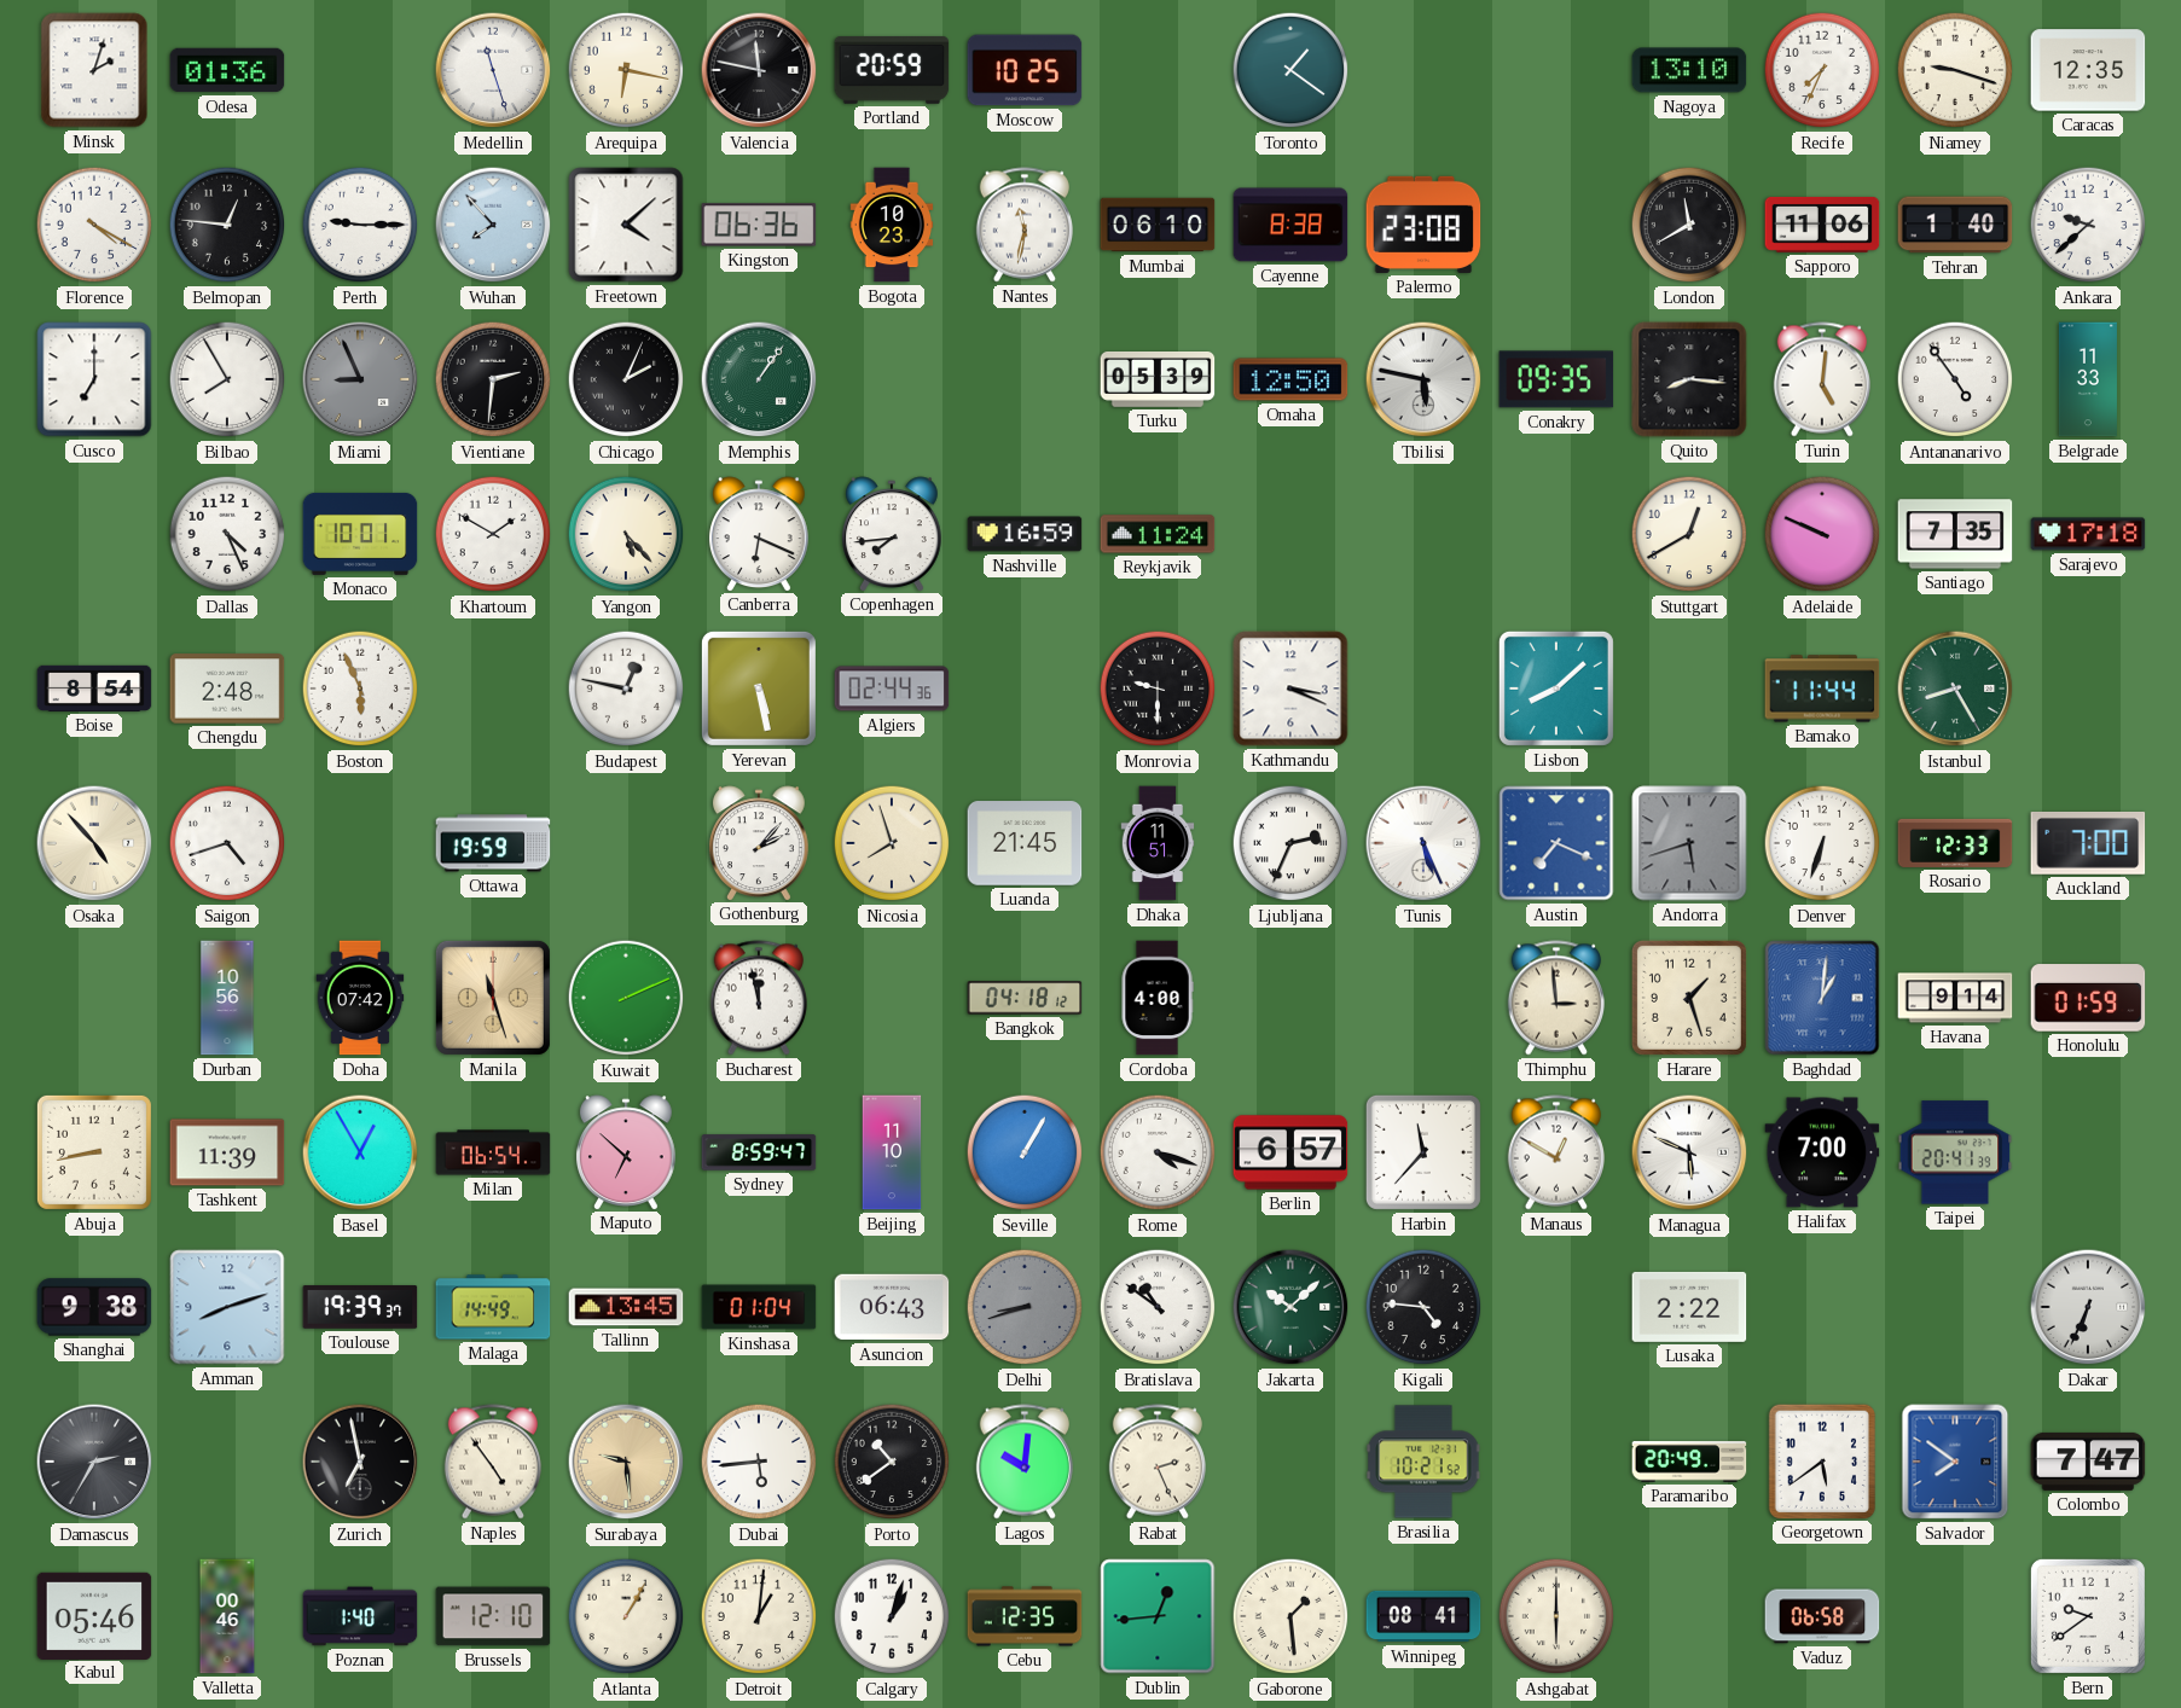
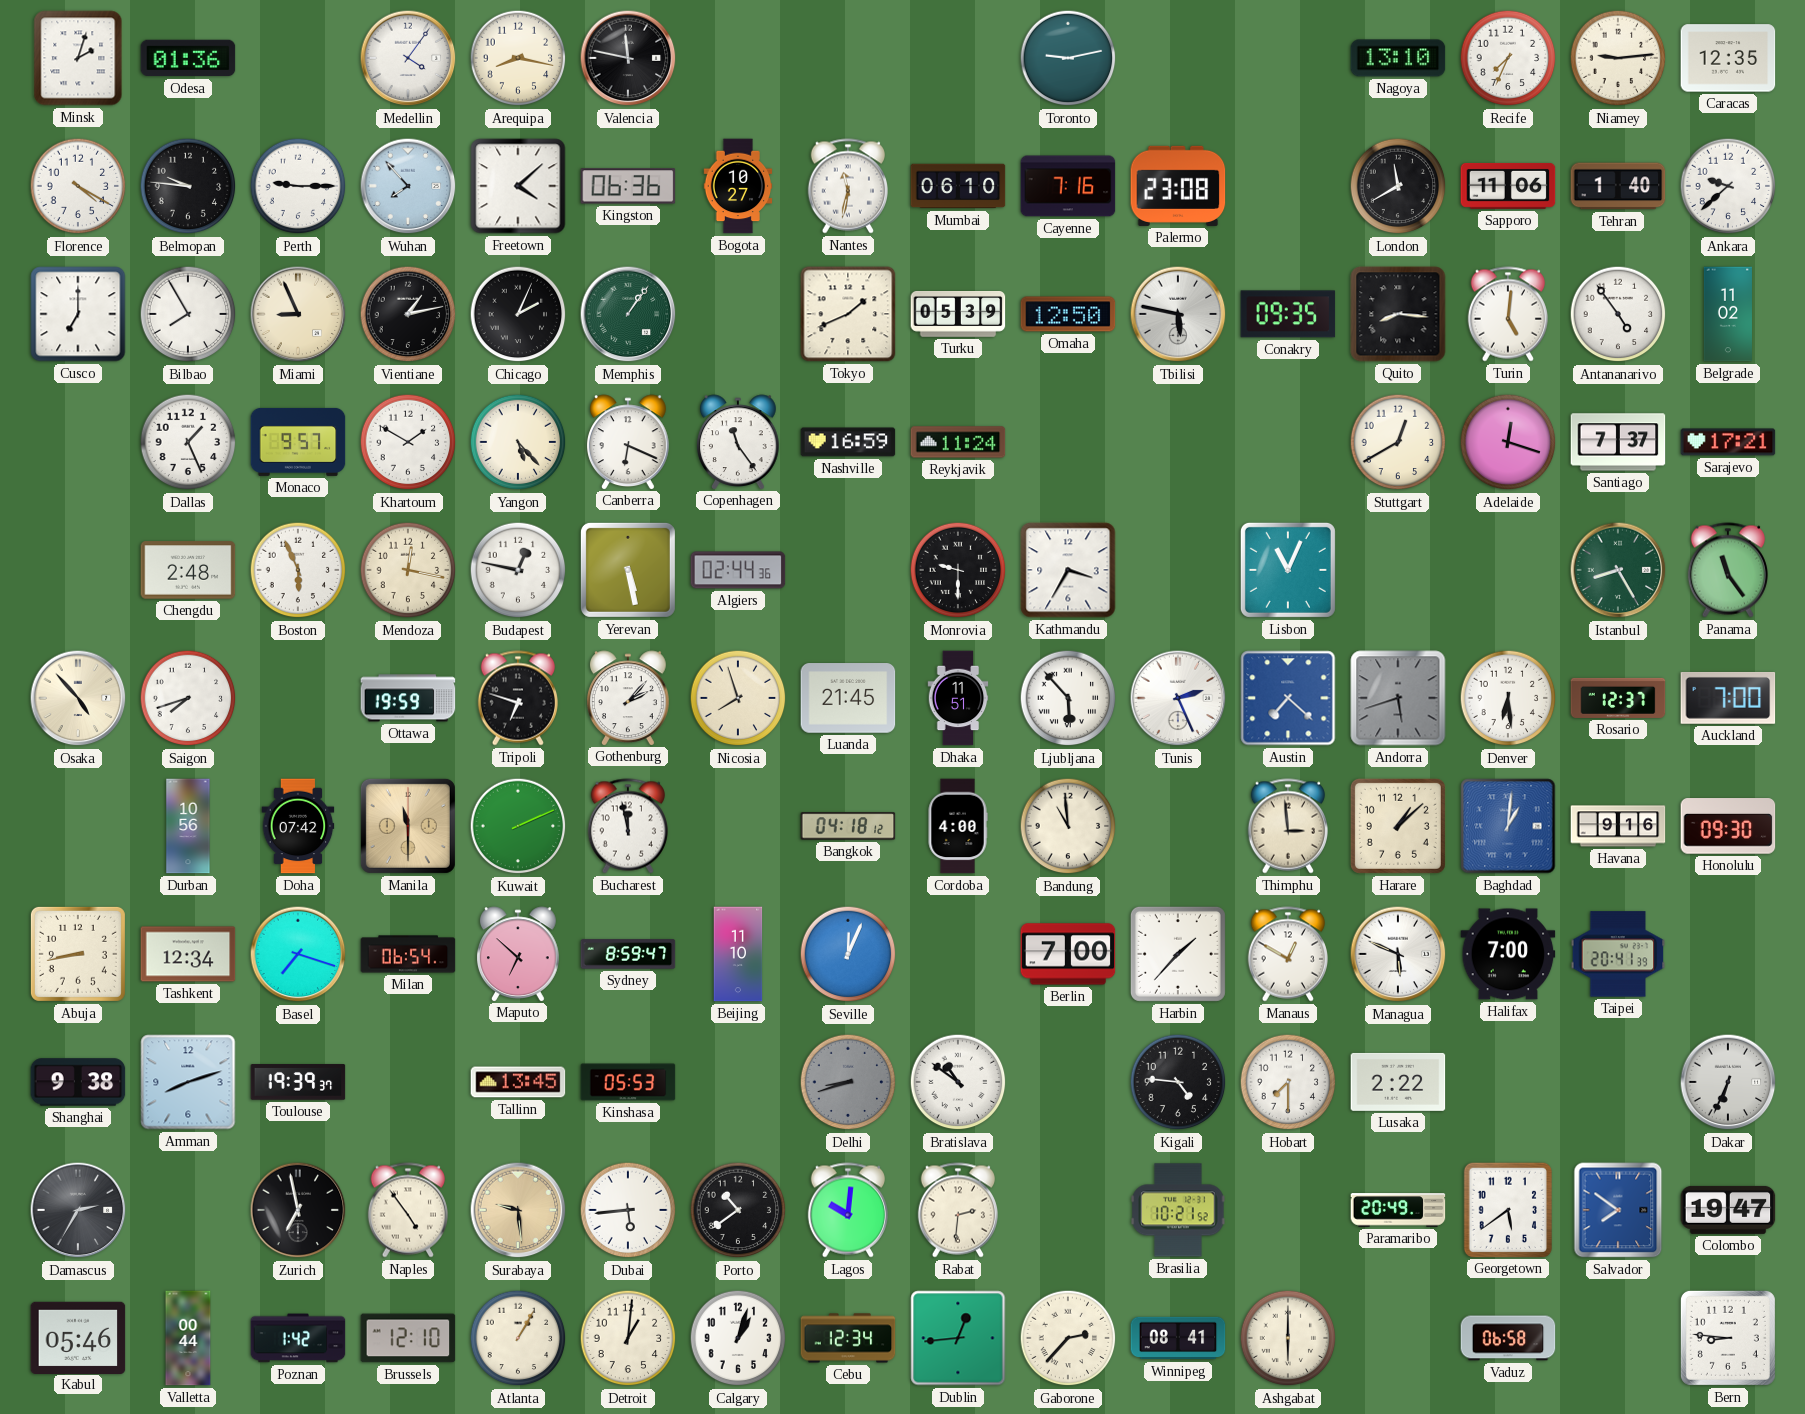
Medellin: 11:27 -> 4:06 (408, 58)
Arequipa: 6:17 -> 8:17 (518, 58)
Portland: 20:59 -> none (892, 70)
Moscow: 10:25 -> none (1025, 70)
Toronto: 1:21 -> 9:13 (1068, 58)
Niamey: 9:18 -> 9:14 (1618, 58)
Belmopan: 12:46 -> 9:46 (188, 186)
Bogota: 10:23 -> 10:27 (738, 186)
Cayenne: 8:38 -> 7:16 (1068, 186)
Miami dial: grey -> cream (298, 314)
Vientiane: 2:31 -> 1:13 (408, 314)
Tokyo: none -> 1:41 (848, 314)
Belgrade: 11:33 -> 11:02 (1728, 314)
Dallas: 4:26 -> 1:26 (188, 442)
Monaco: 10:01 -> 9:57 (298, 442)
Copenhagen: 7:44 -> 11:24 (738, 442)
Adelaide: 9:49 -> 12:18 (1508, 442)
Santiago: 7:35 -> 7:37 (1618, 442)
Sarajevo: 17:18 -> 17:21 (1728, 442)
Boise: 8:54 -> none (94, 689)
Mendoza: none -> 12:17 (408, 570)
Kathmandu: 3:19 -> 3:35 (1068, 570)
Lisbon: 8:08 -> 11:04 (1288, 570)
Bamako: 11:44 -> none (1822, 689)
Panama: none -> 11:24 (1727, 570)
Saigon: 4:42 -> 7:42 (188, 698)
Tripoli: none -> 6:48 (517, 698)
Ljubljana: 2:34 -> 5:53 (1068, 698)
Tunis: 5:26 -> 2:26 (1178, 698)
Austin: 7:19 -> 7:22 (1288, 698)
Denver: 6:33 -> 6:29 (1508, 698)
Rosario: 12:33 -> 12:37 (1618, 698)
Manila: 11:27 -> 11:30 (408, 826)
Bandung: none -> 10:59 (1068, 826)
Harare: 1:27 -> 1:08 (1398, 826)
Havana: 9:14 -> 9:16 (1618, 826)
Honolulu: 01:59 -> 09:30 (1728, 826)
Tashkent: 11:39 -> 12:34 (188, 954)
Basel: 12:55 -> 7:18 (298, 954)
Seville: 1:05 -> 12:04 (848, 954)
Rome: 4:18 -> none (1158, 1152)
Berlin: 6:57 -> 7:00 (1068, 954)
Harbin: 11:37 -> 1:37 (1178, 954)
Malaga: 14:49 -> none (493, 1307)
Kinshasa: 01:04 -> 05:53 (628, 1082)
Asuncion: 06:43 -> none (892, 1307)
Jakarta: 10:08 -> none (1290, 1307)
Hobart: none -> 7:30 (1288, 1082)
Rabat: 2:26 -> 2:31 (957, 1210)
Colombo: 7:47 -> 19:47 (1728, 1210)
Valletta: 00:46 -> 00:44 (188, 1338)
Poznan: 1:40 -> 1:42 (298, 1338)
Cebu: 12:35 -> 12:34 (848, 1338)
Gaborone: 1:29 -> 2:37 (1068, 1338)
Bern: 9:39 -> 8:46 (1728, 1338)
